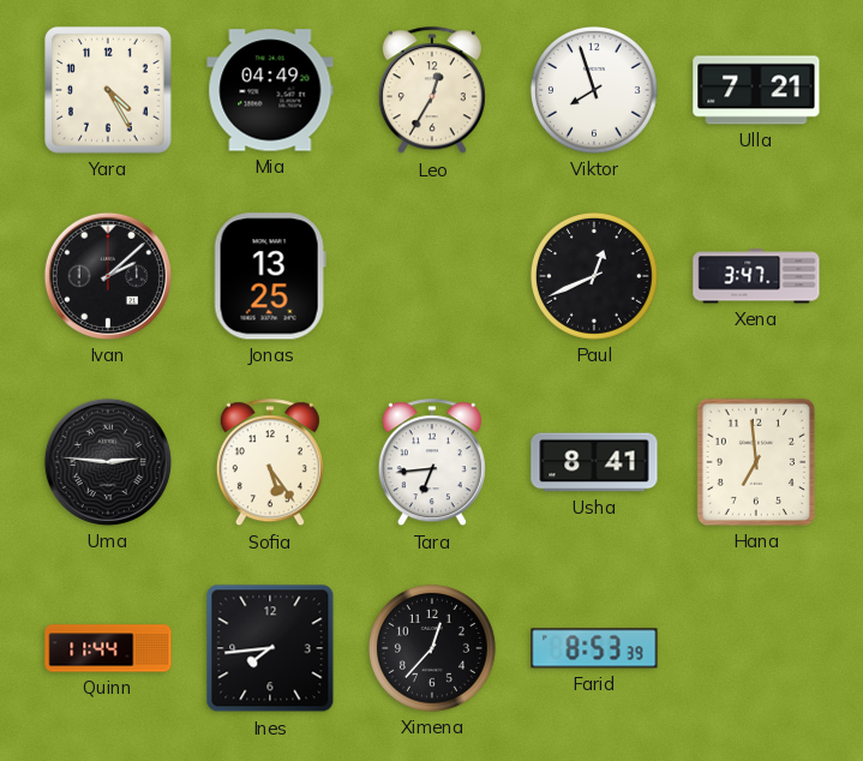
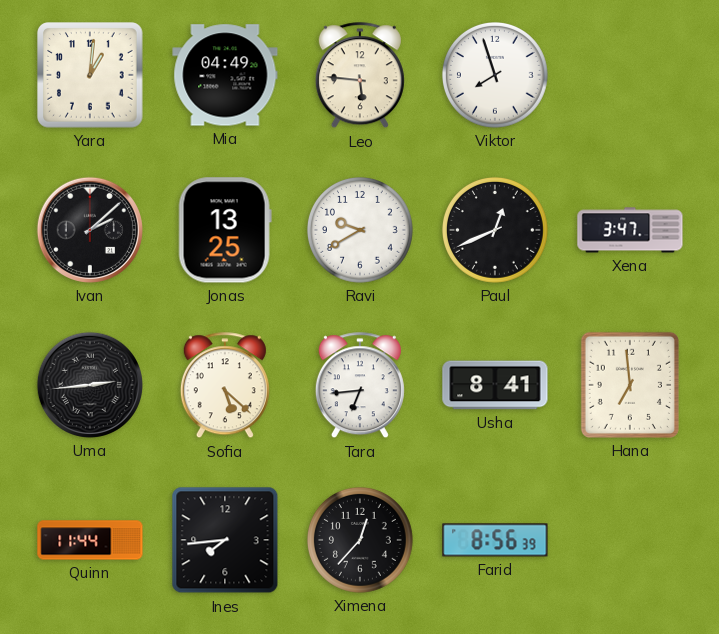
Yara: 4:25 -> 1:01 (91, 76)
Leo: 12:35 -> 5:46 (360, 76)
Ulla: 7:21 -> none (756, 90)
Ravi: none -> 9:40 (360, 231)
Uma: 2:46 -> 2:44 (90, 385)
Sofia: 5:24 -> 5:22 (225, 386)
Farid: 8:53 -> 8:56 (495, 540)
